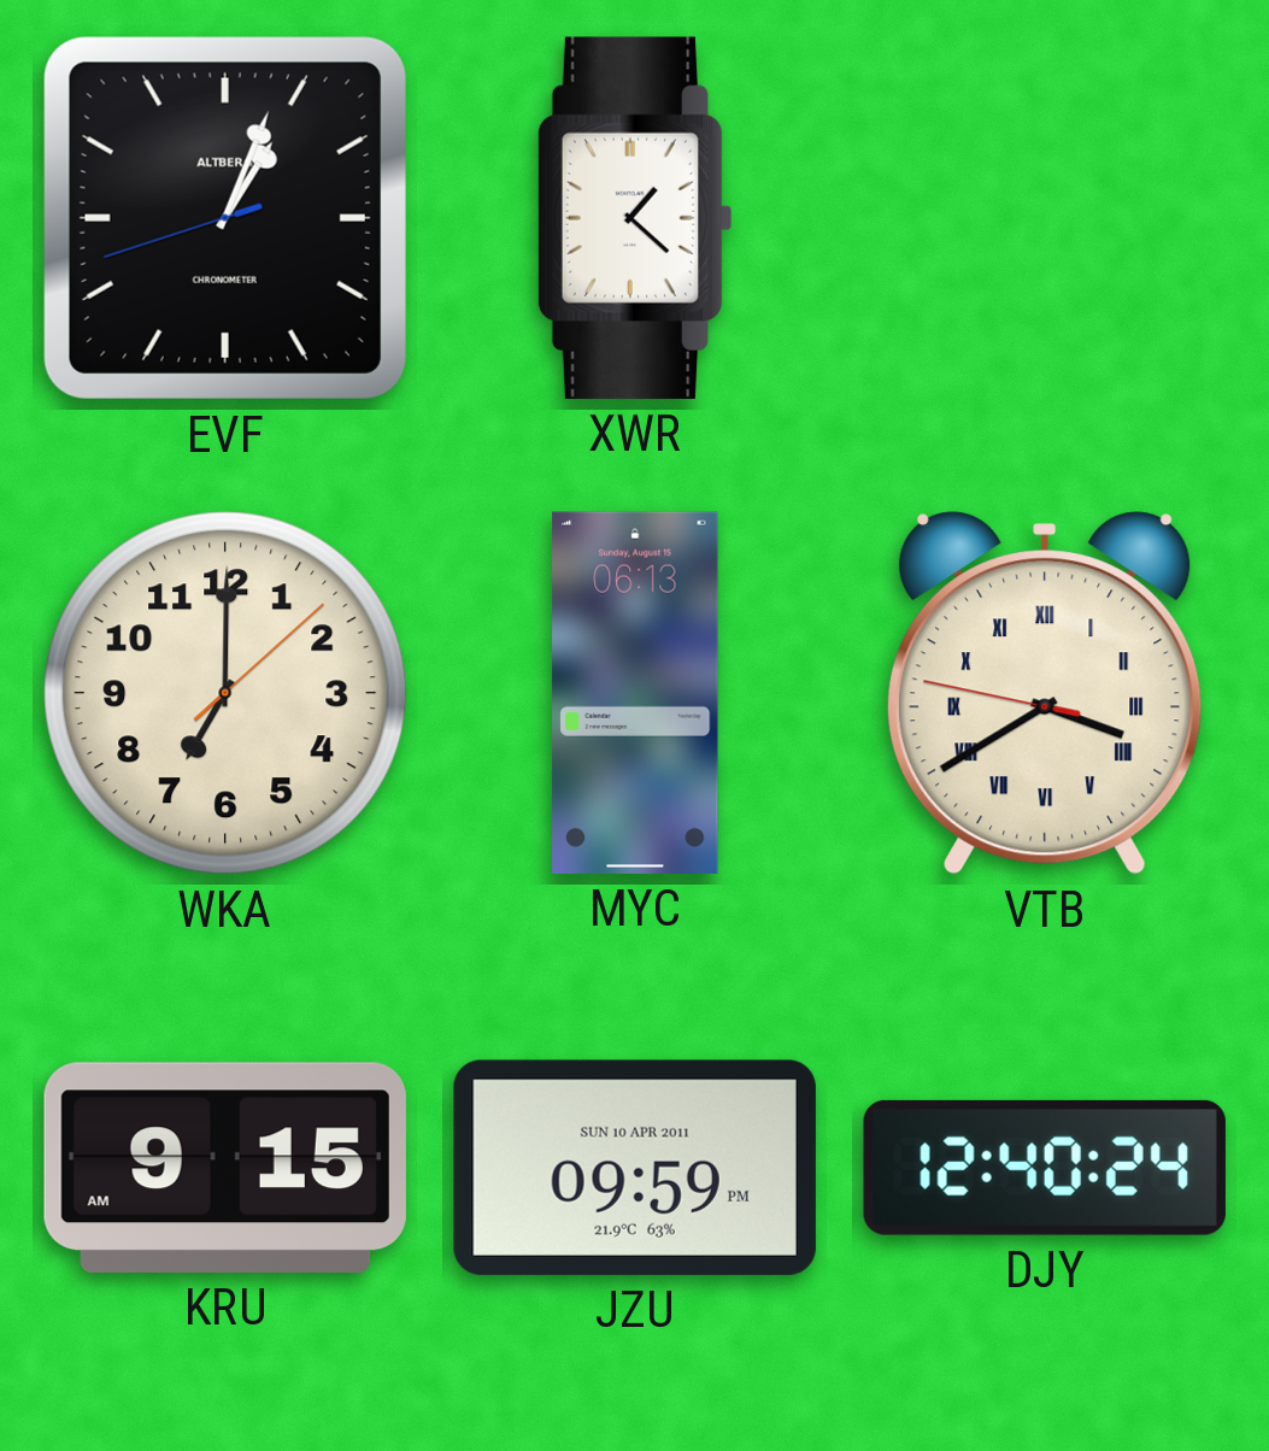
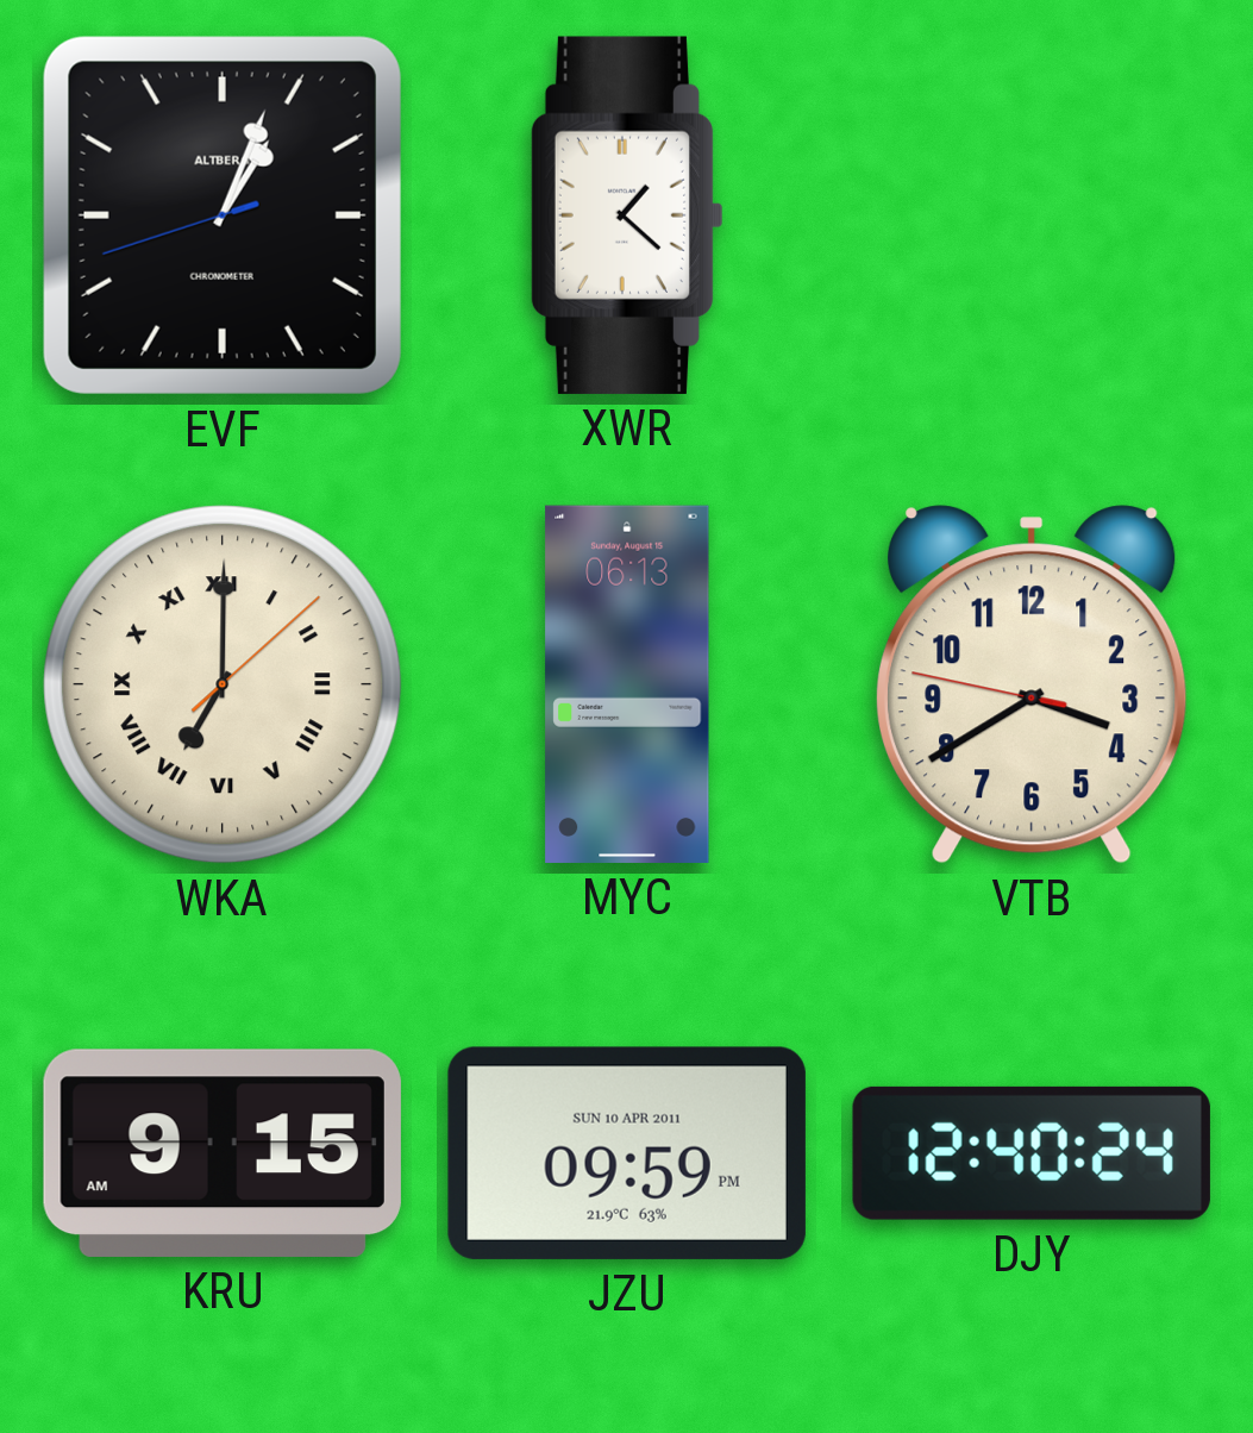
WKA numerals: Arabic -> Roman (223, 684)
VTB numerals: Roman -> Arabic (1033, 684)
